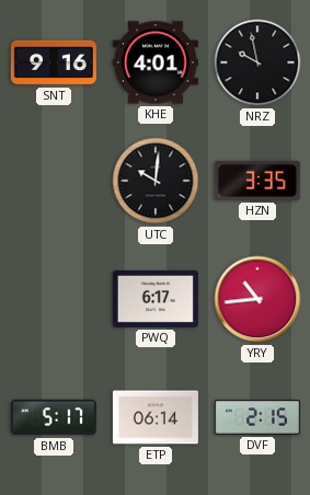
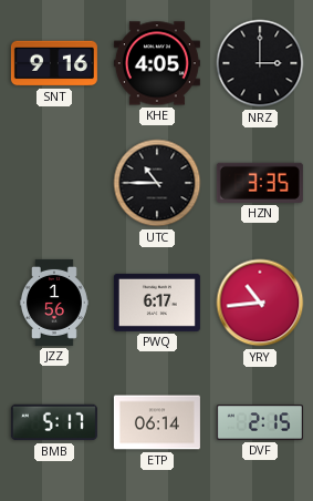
KHE: 4:01 -> 4:05 (157, 63)
NRZ: 9:58 -> 3:00 (260, 63)
UTC: 10:01 -> 10:45 (157, 183)
JZZ: none -> 1:56 (54, 303)
